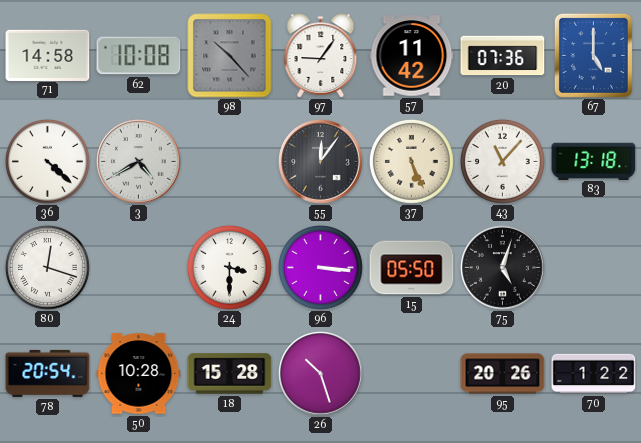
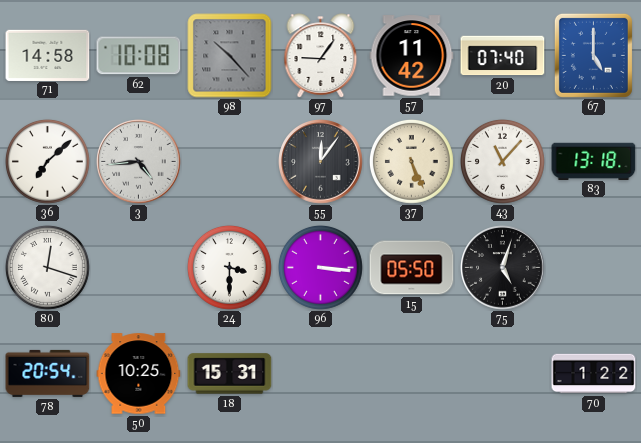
20: 07:36 -> 07:40 (503, 56)
36: 4:22 -> 7:08 (47, 161)
3: 4:40 -> 4:44 (139, 162)
50: 10:28 -> 10:25 (139, 374)
18: 15:28 -> 15:31 (230, 374)
26: 10:27 -> none (321, 374)
95: 20:26 -> none (503, 374)
